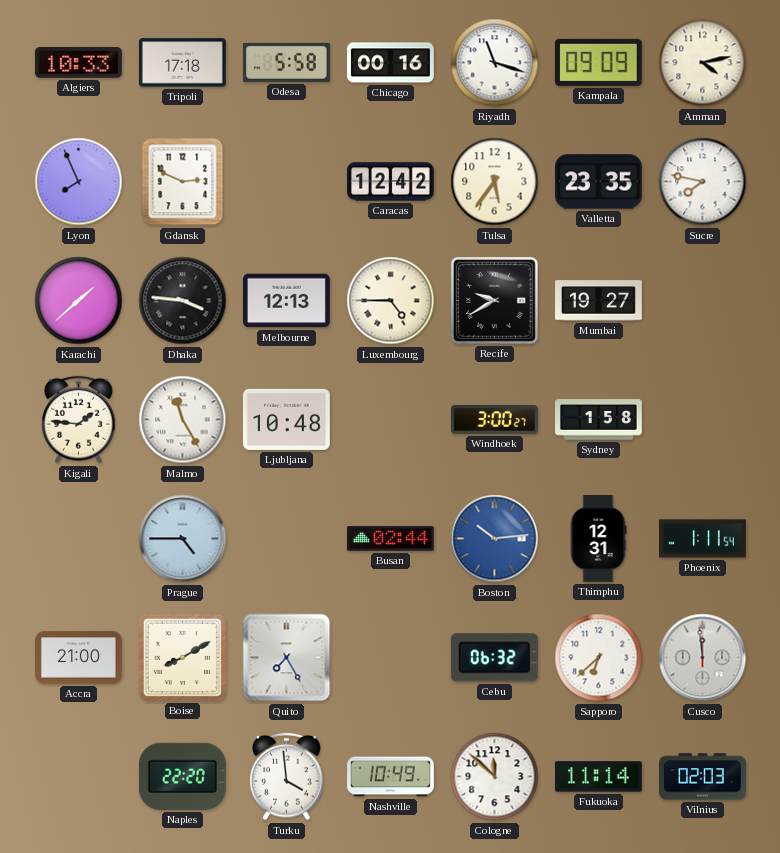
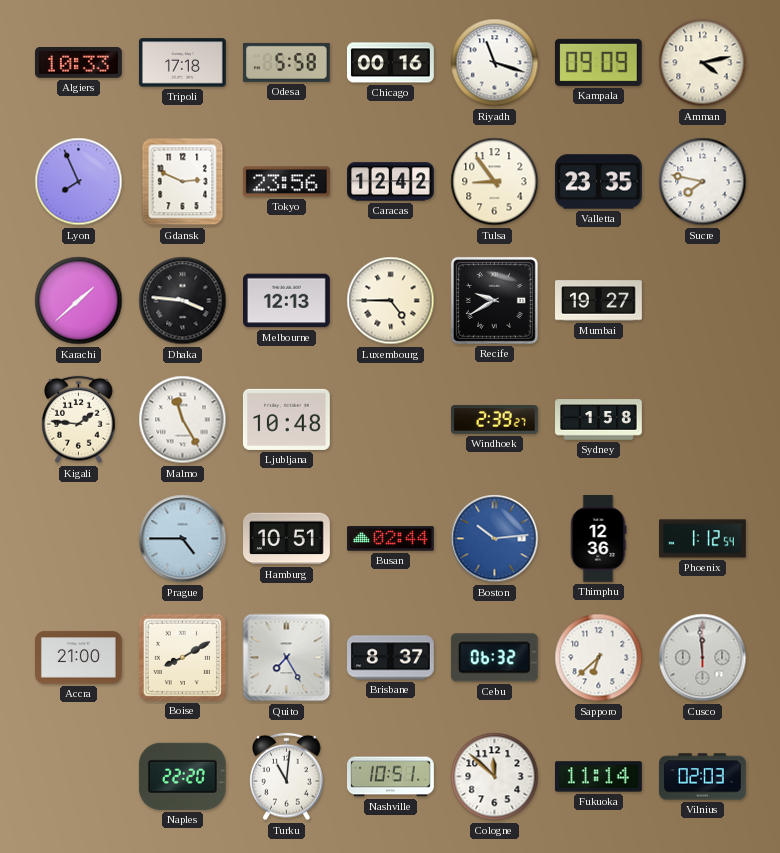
Tokyo: none -> 23:56 (286, 182)
Tulsa: 5:36 -> 8:54 (495, 182)
Windhoek: 3:00 -> 2:39 (494, 420)
Hamburg: none -> 10:51 (287, 539)
Thimphu: 12:31 -> 12:36 (598, 539)
Phoenix: 1:11 -> 1:12 (703, 539)
Brisbane: none -> 8:37 (391, 658)
Turku: 3:59 -> 11:01 (287, 777)
Nashville: 10:49 -> 10:51 (391, 777)
